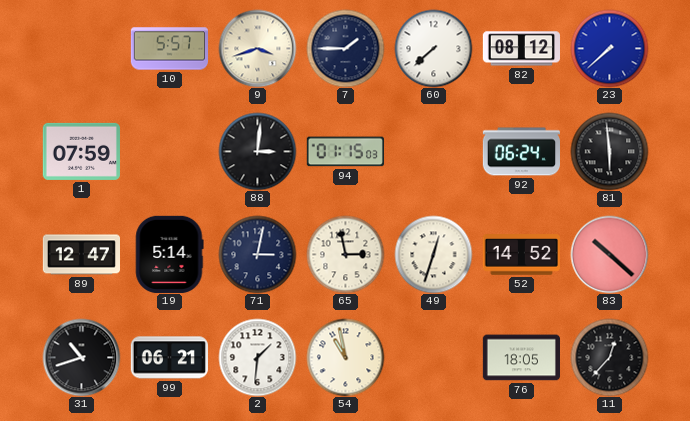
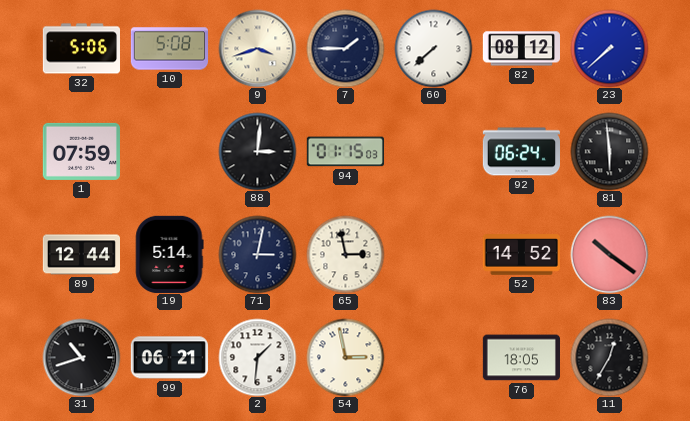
32: none -> 5:06 (81, 49)
10: 5:57 -> 5:08 (169, 49)
89: 12:47 -> 12:44 (81, 255)
49: 12:33 -> none (433, 254)
83: 10:22 -> 10:21 (609, 254)
54: 10:58 -> 2:58 (345, 357)
11: 12:37 -> 12:35 (609, 357)
